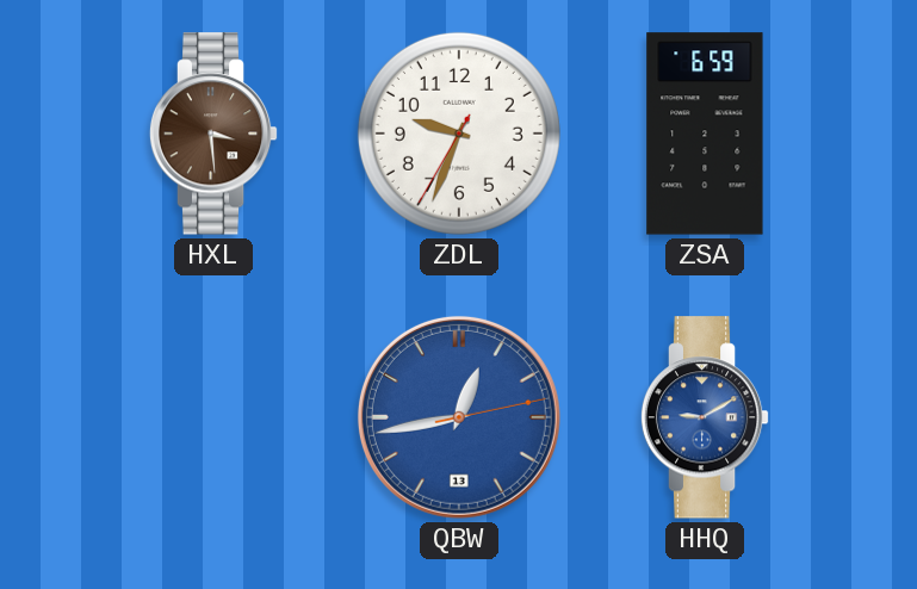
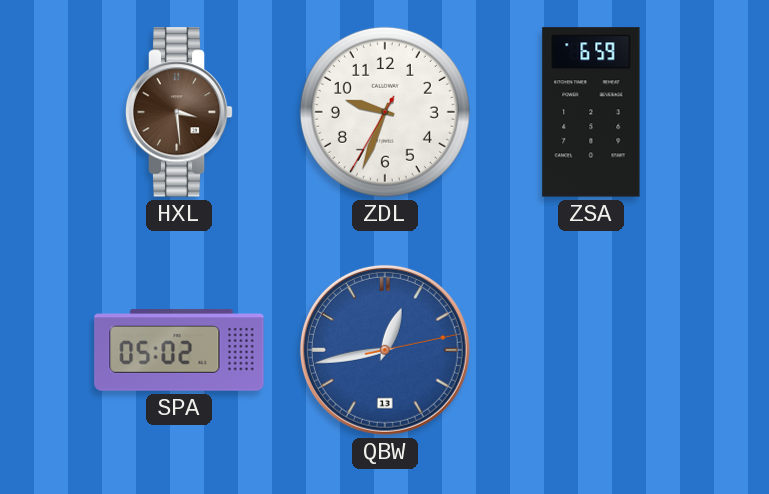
SPA: none -> 05:02 (179, 350)
HHQ: 9:10 -> none (705, 417)
